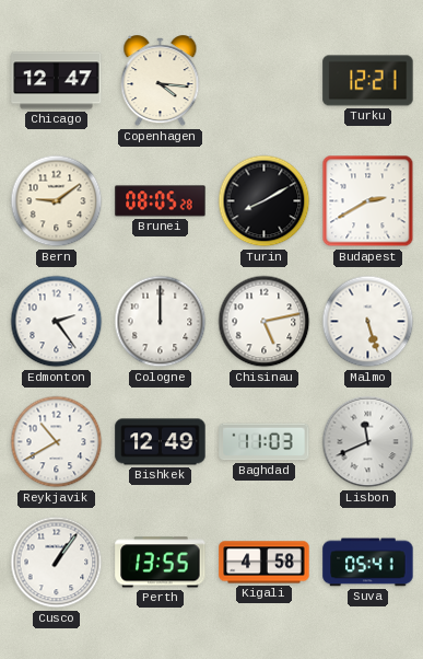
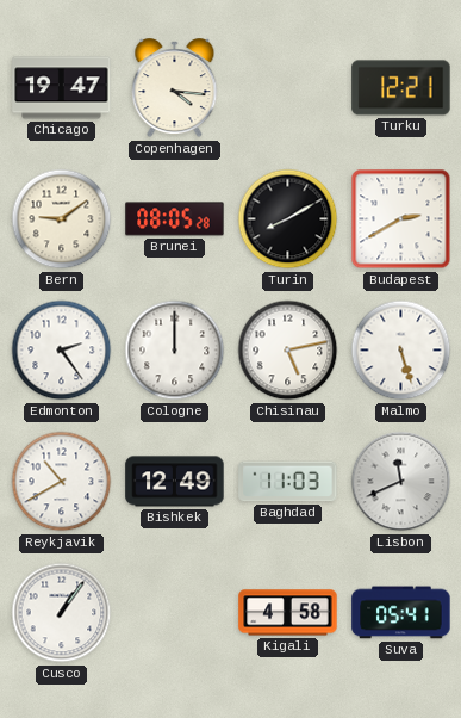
Chicago: 12:47 -> 19:47 (62, 88)
Perth: 13:55 -> none (161, 563)
